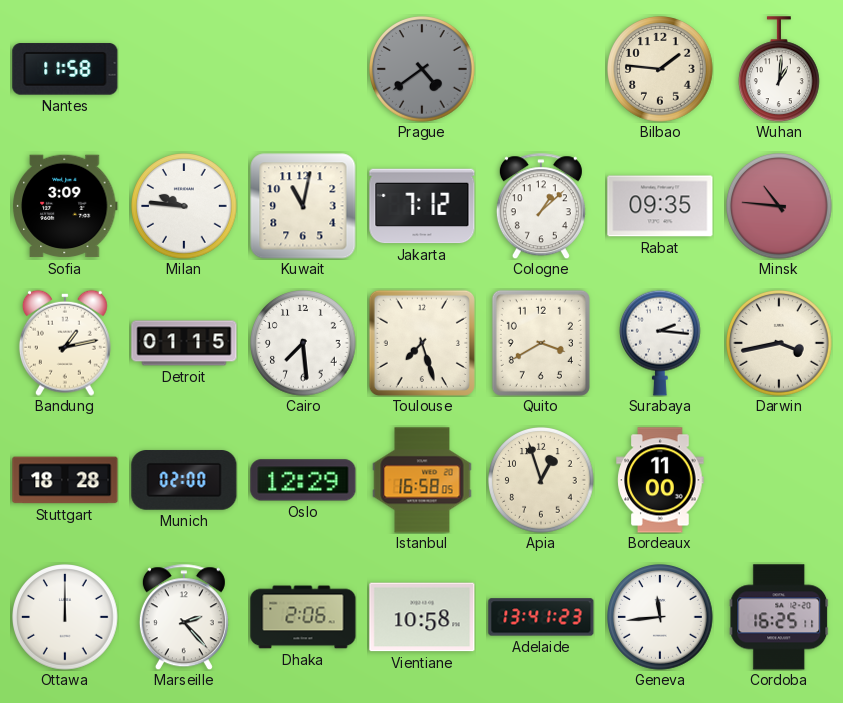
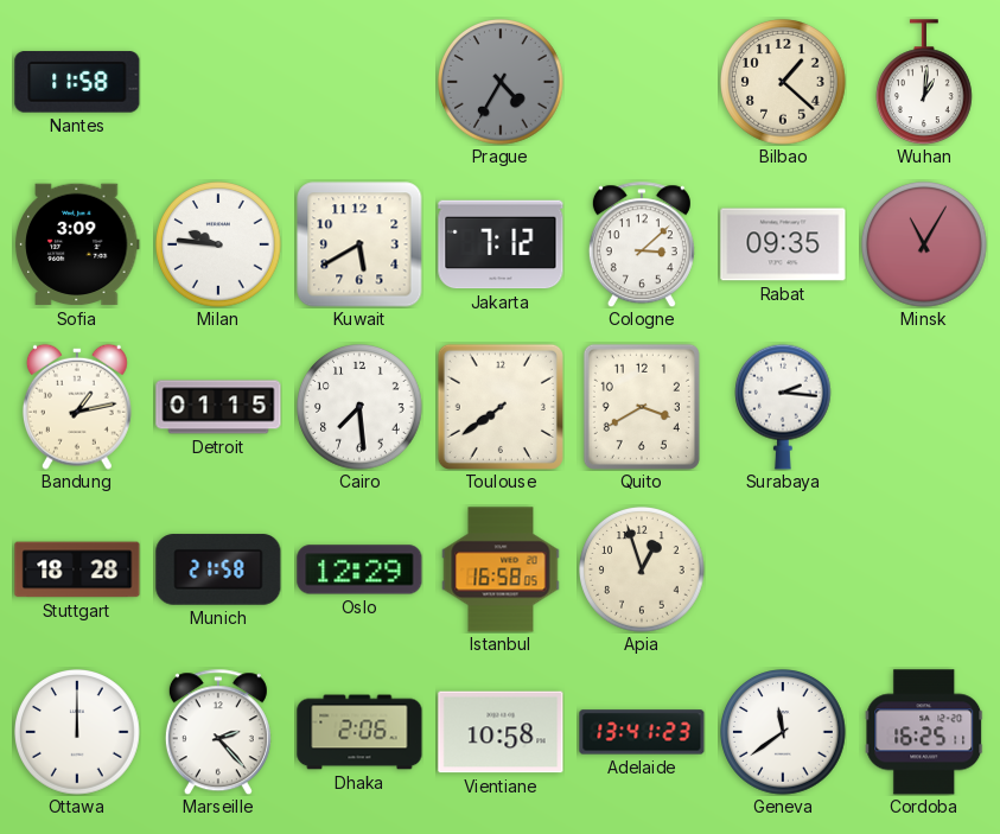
Prague: 4:39 -> 4:35 (501, 82)
Bilbao: 1:46 -> 1:22 (783, 82)
Kuwait: 11:02 -> 5:40 (359, 244)
Cologne: 1:08 -> 3:08 (642, 244)
Minsk: 10:46 -> 11:05 (924, 244)
Toulouse: 7:27 -> 7:39 (501, 407)
Darwin: 3:43 -> none (779, 343)
Munich: 02:00 -> 21:58 (218, 569)
Bordeaux: 11:00 -> none (660, 480)
Geneva: 11:44 -> 11:39 (783, 732)
